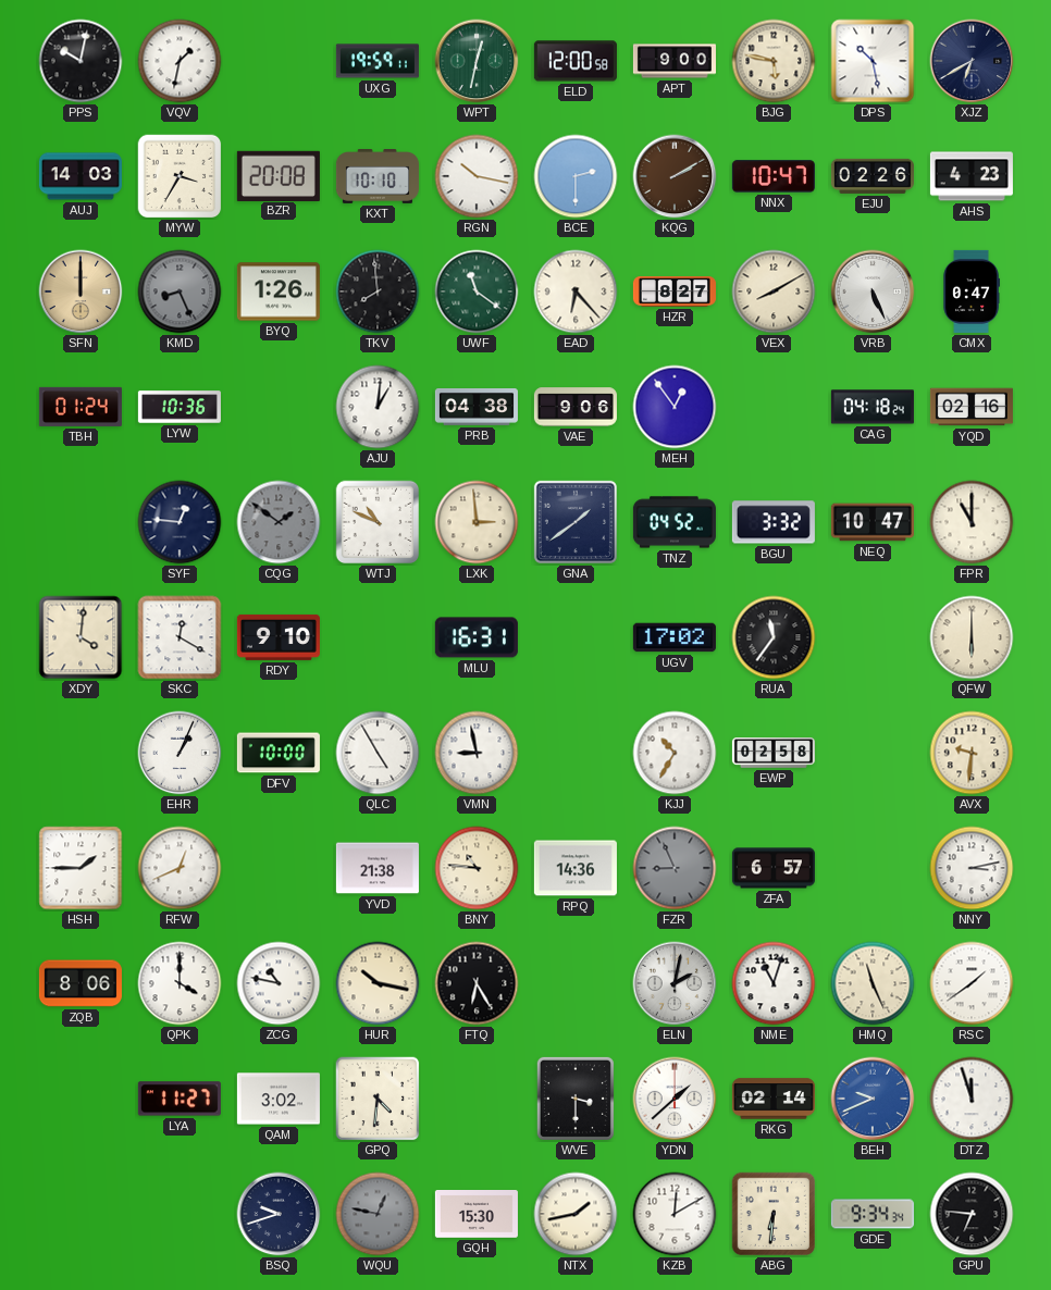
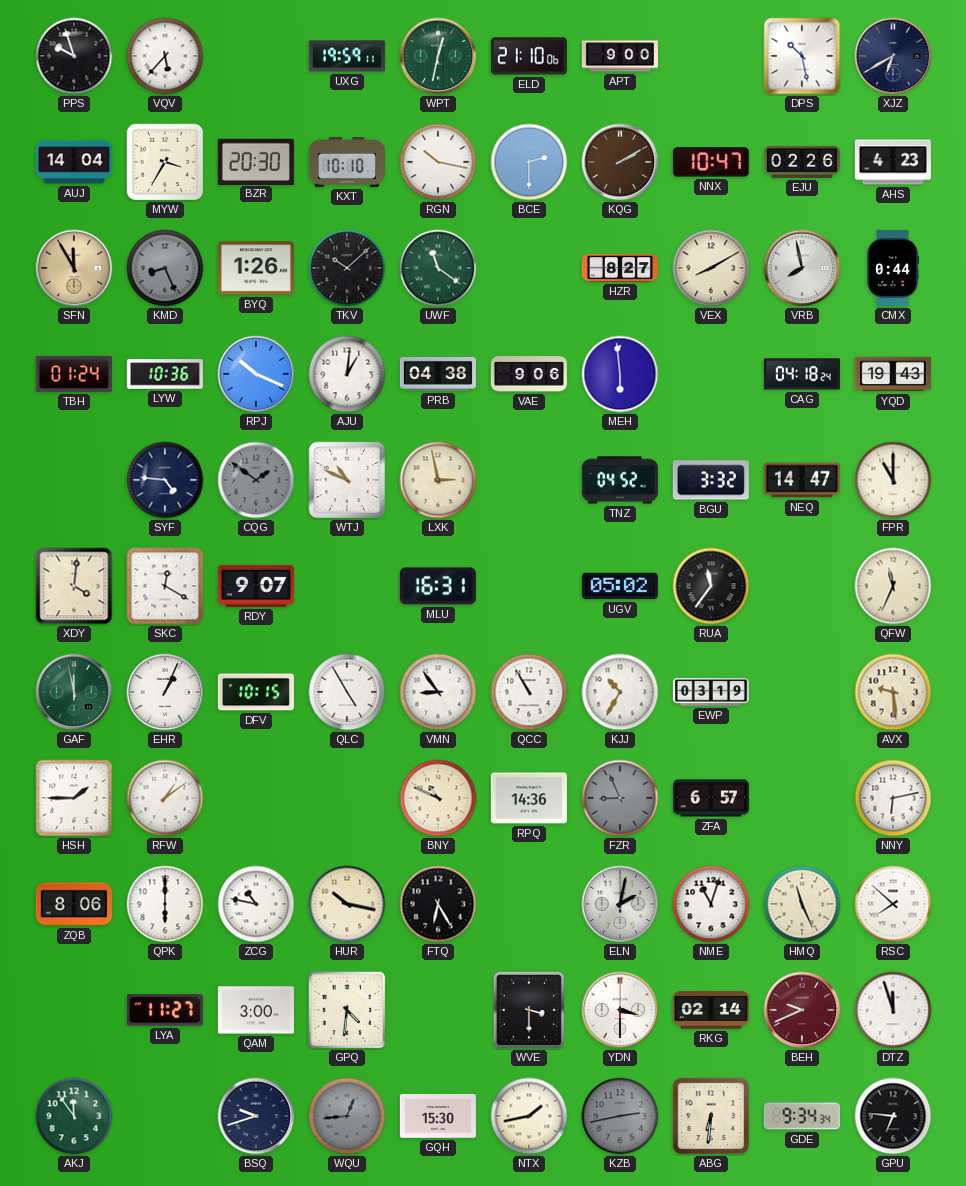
PPS: 10:02 -> 9:57 (74, 56)
VQV: 1:32 -> 5:37 (165, 56)
ELD: 12:00 -> 21:10 (529, 56)
BJG: 5:47 -> none (774, 61)
AUJ: 14:03 -> 14:04 (74, 162)
BZR: 20:08 -> 20:30 (256, 161)
SFN: 12:00 -> 11:55 (74, 268)
TKV: 7:59 -> 10:08 (347, 268)
EAD: 6:23 -> none (576, 292)
VRB: 5:26 -> 7:58 (802, 268)
CMX: 0:47 -> 0:44 (893, 268)
RPJ: none -> 10:19 (256, 374)
MEH: 12:54 -> 5:59 (620, 374)
YQD: 02:16 -> 19:43 (893, 374)
SYF: 12:46 -> 4:46 (165, 480)
LXK: 2:59 -> 2:58 (438, 480)
GNA: 1:39 -> none (576, 522)
NEQ: 10:47 -> 14:47 (802, 480)
RDY: 9:10 -> 9:07 (256, 586)
UGV: 17:02 -> 05:02 (620, 586)
QFW: 6:00 -> 11:34 (893, 586)
GAF: none -> 11:58 (74, 692)
DFV: 10:00 -> 10:15 (256, 692)
VMN: 8:58 -> 8:54 (438, 692)
QCC: none -> 10:55 (529, 692)
EWP: 02:58 -> 03:19 (711, 692)
AVX: 9:31 -> 9:29 (893, 692)
RFW: 12:41 -> 1:09 (165, 798)
YVD: 21:38 -> none (378, 868)
BNY: 10:46 -> 10:49 (438, 798)
NNY: 3:13 -> 6:13 (893, 798)
QPK: 4:00 -> 6:00 (165, 904)
RSC: 1:39 -> 7:52 (893, 904)
QAM: 3:02 -> 3:00 (256, 1010)
YDN: 1:38 -> 3:30 (620, 1010)
BEH dial: blue -> burgundy (802, 1010)
AKJ: none -> 11:54 (74, 1116)
WQU: 12:47 -> 12:44 (347, 1116)
KZB: 12:10 -> 2:43 (620, 1116)
KZB dial: white -> grey (620, 1116)
